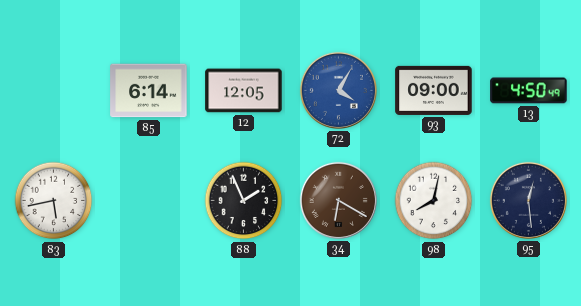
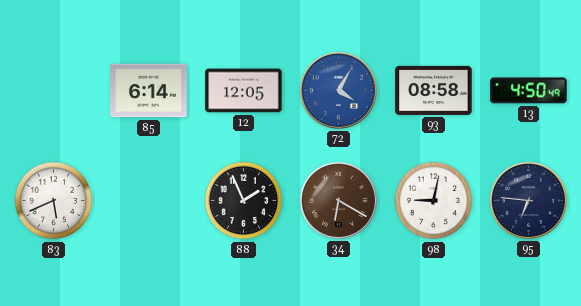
93: 09:00 -> 08:58 (434, 90)
83: 5:43 -> 5:41 (54, 201)
98: 8:02 -> 9:02 (434, 201)
95: 12:29 -> 6:46 (528, 200)
